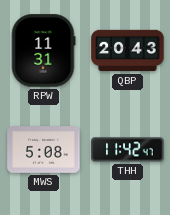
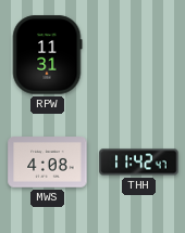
QBP: 20:43 -> none (128, 51)
MWS: 5:08 -> 4:08 (48, 163)
